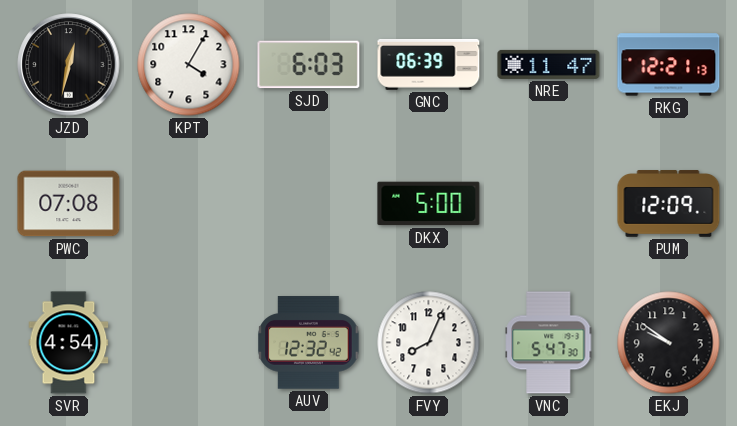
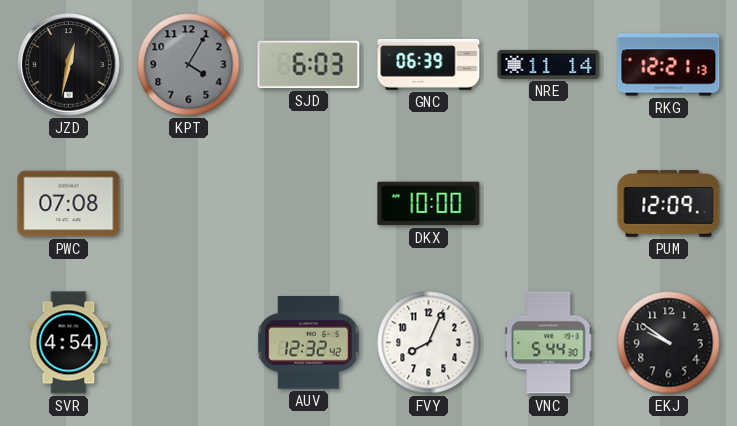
KPT dial: white -> grey (189, 65)
NRE: 11:47 -> 11:14 (549, 64)
DKX: 5:00 -> 10:00 (429, 204)
VNC: 5:47 -> 5:44 (549, 343)
